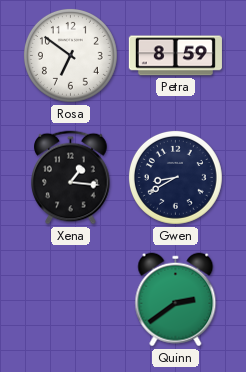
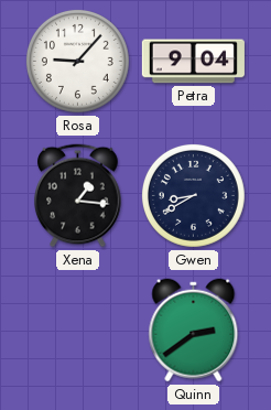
Rosa: 6:51 -> 9:07 (77, 61)
Petra: 8:59 -> 9:04 (193, 62)
